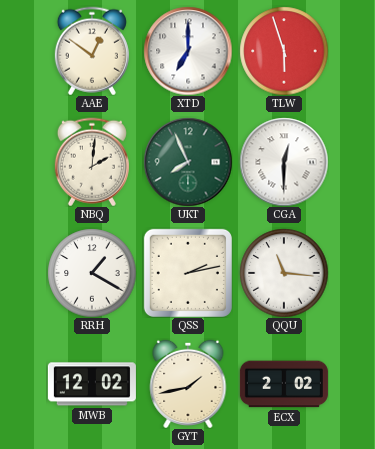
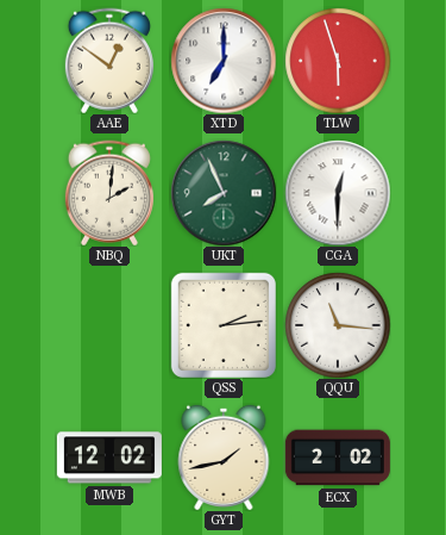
RRH: 1:20 -> none (92, 273)
QSS: 2:13 -> 2:14 (224, 325)
